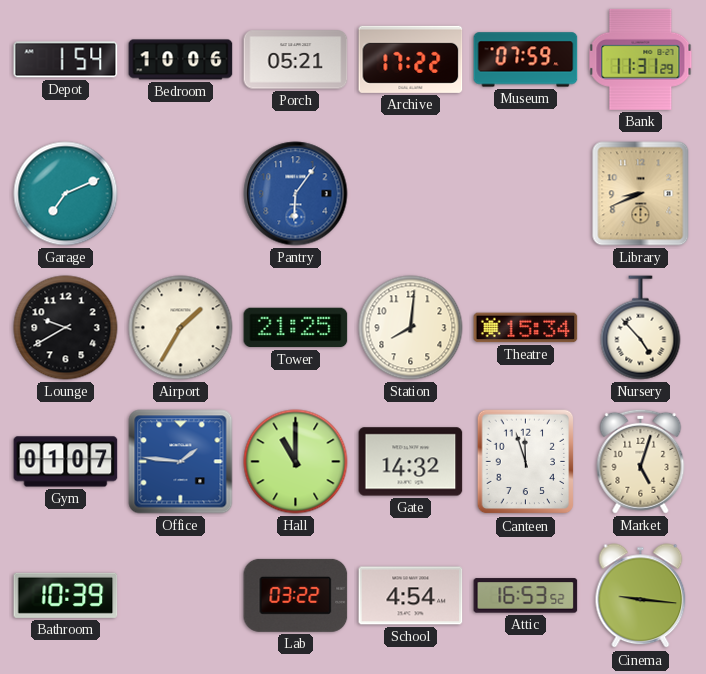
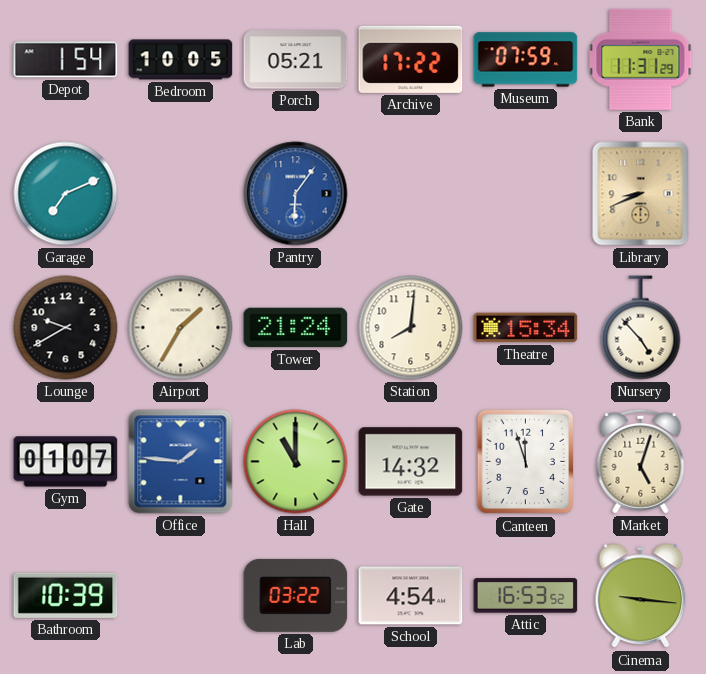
Bedroom: 10:06 -> 10:05 (181, 60)
Tower: 21:25 -> 21:24 (296, 328)
